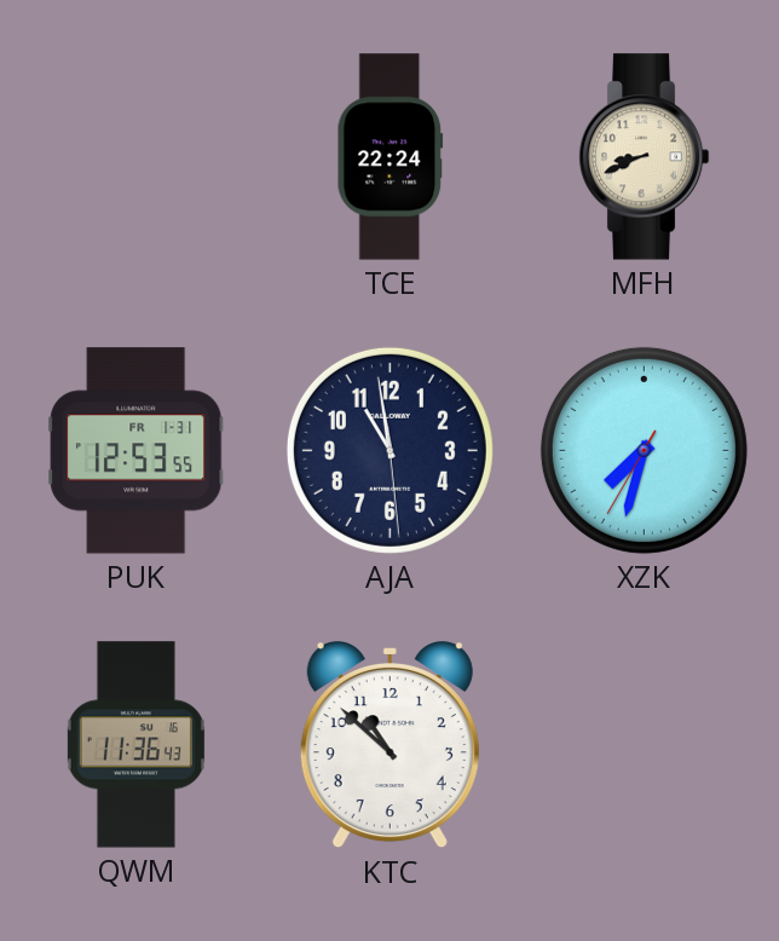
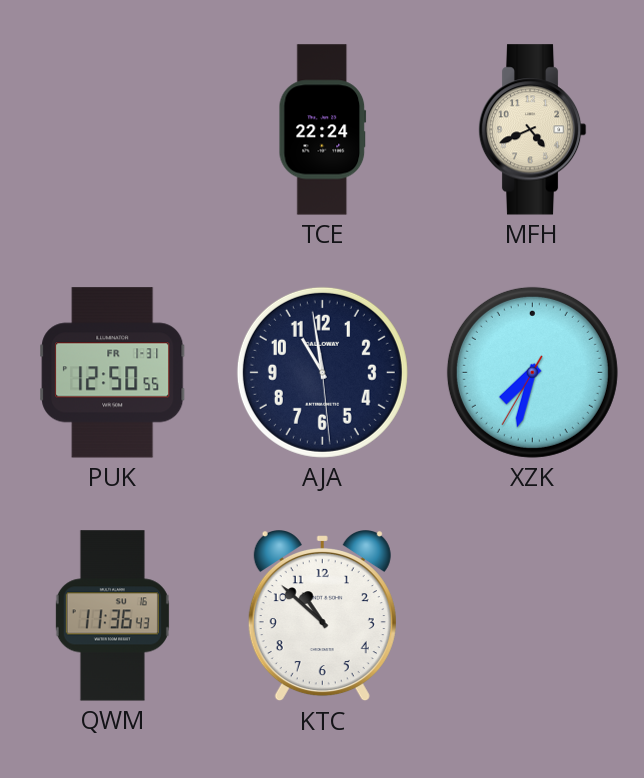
MFH: 8:41 -> 4:41 (532, 130)
PUK: 12:53 -> 12:50 (113, 373)
